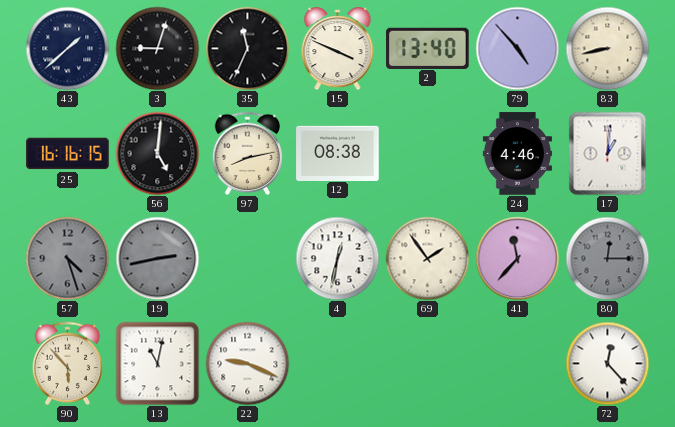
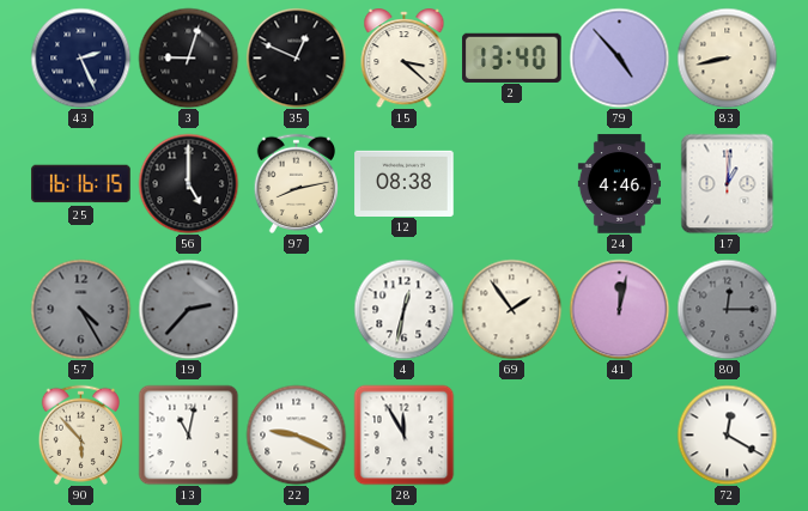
43: 1:38 -> 2:26 (80, 57)
35: 11:34 -> 12:49 (296, 57)
15: 3:49 -> 3:22 (405, 59)
56: 5:01 -> 5:00 (188, 183)
57: 4:27 -> 4:25 (80, 309)
19: 2:43 -> 2:37 (188, 309)
41: 11:37 -> 12:02 (619, 309)
28: none -> 11:55 (403, 434)
72: 12:23 -> 12:20 (727, 434)
